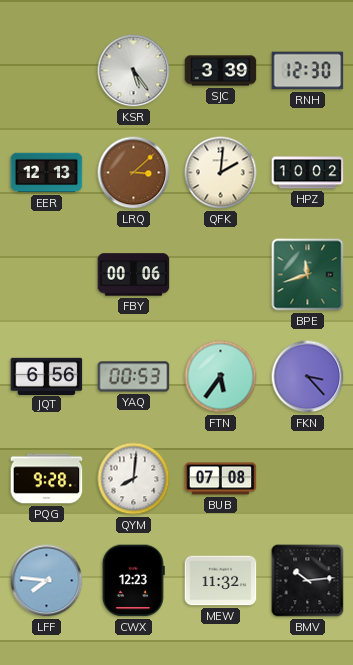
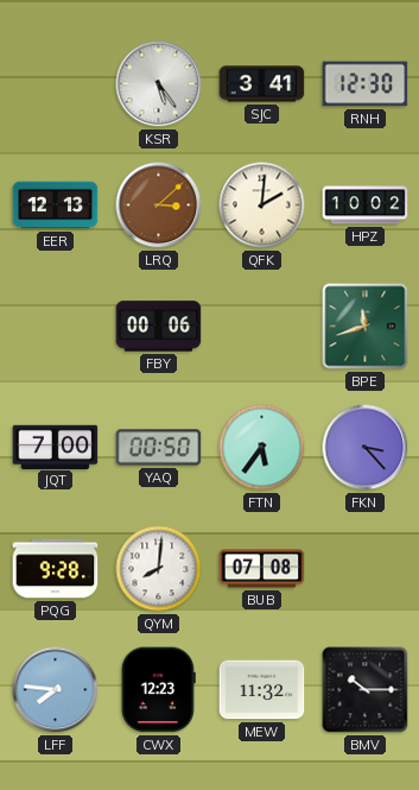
SJC: 3:39 -> 3:41 (262, 84)
JQT: 6:56 -> 7:00 (56, 447)
YAQ: 00:53 -> 00:50 (159, 448)
BMV: 10:14 -> 10:15 (366, 690)
